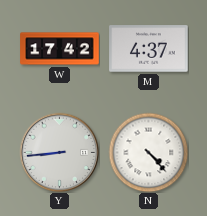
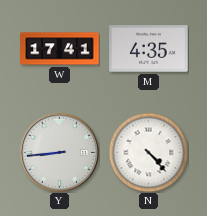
W: 17:42 -> 17:41 (60, 49)
M: 4:37 -> 4:35 (149, 49)
